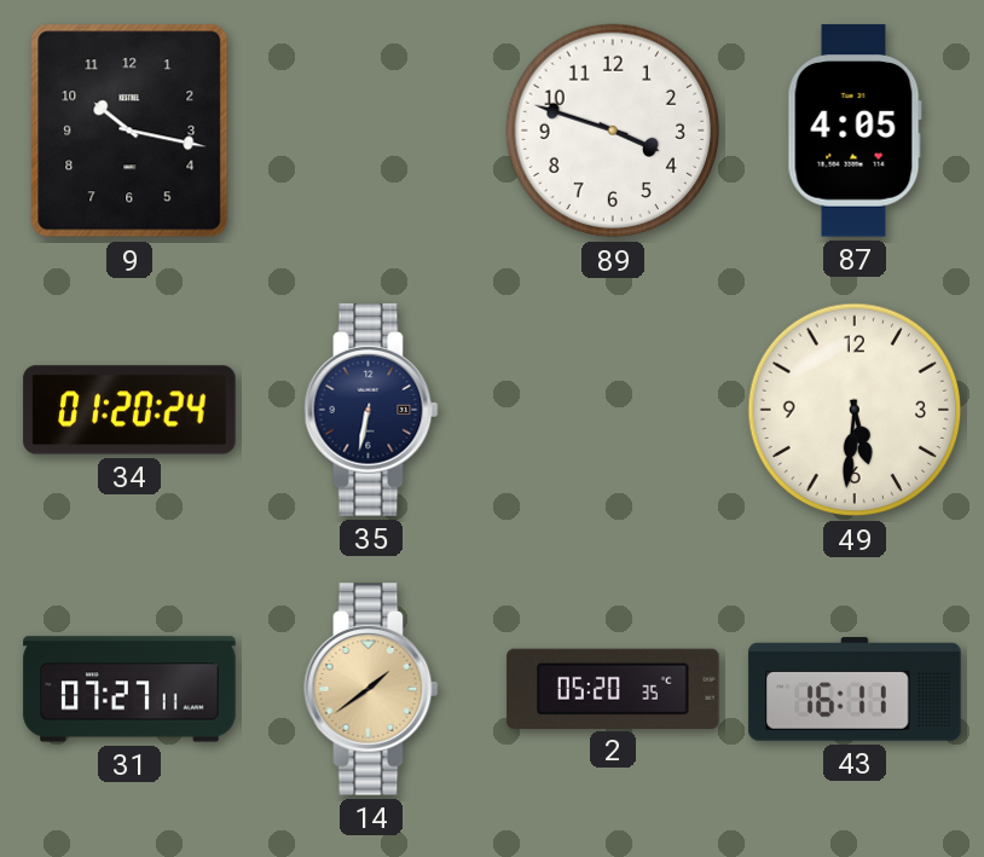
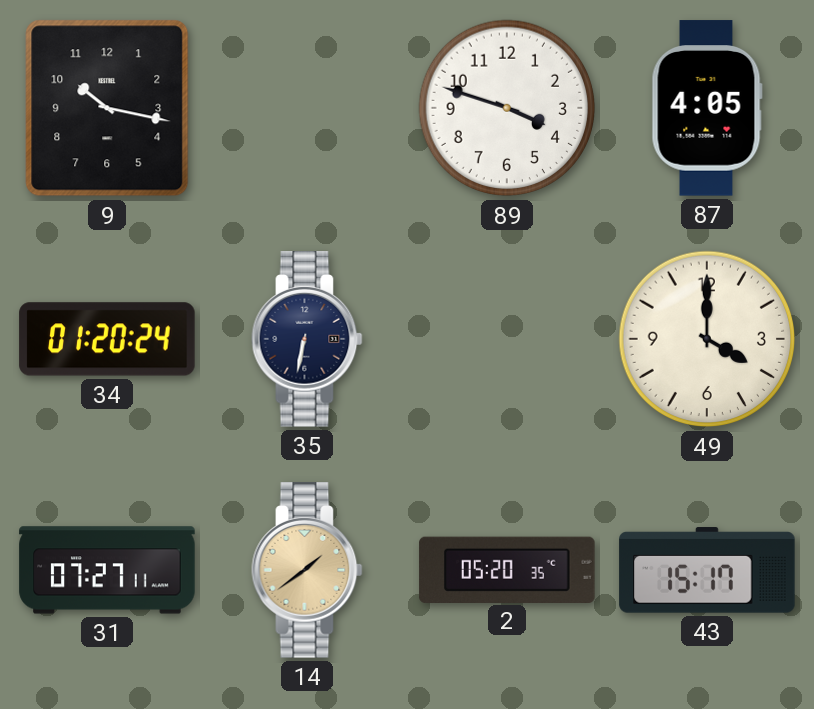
49: 5:31 -> 4:00 (707, 339)
43: 16:11 -> 15:17 (707, 570)
